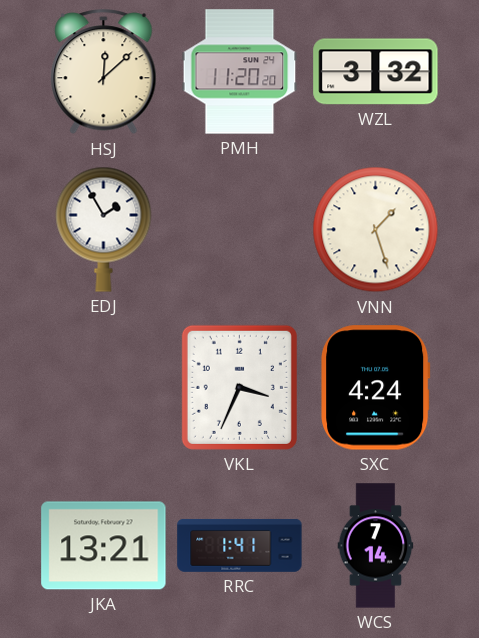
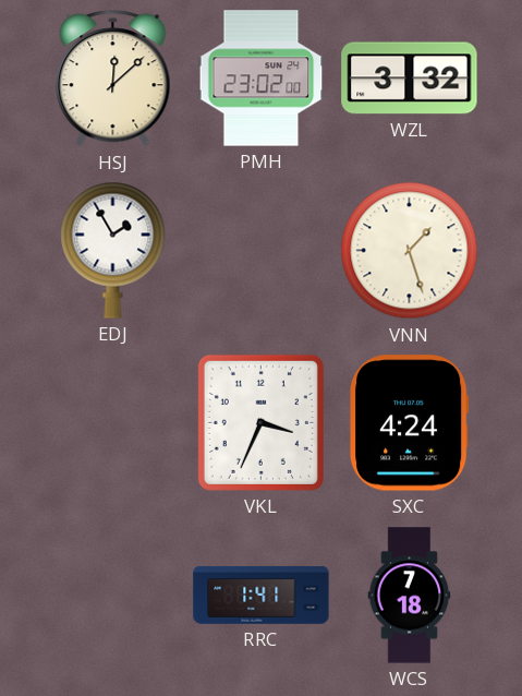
PMH: 11:20 -> 23:02 (262, 79)
JKA: 13:21 -> none (104, 546)
WCS: 7:14 -> 7:18 (410, 596)
